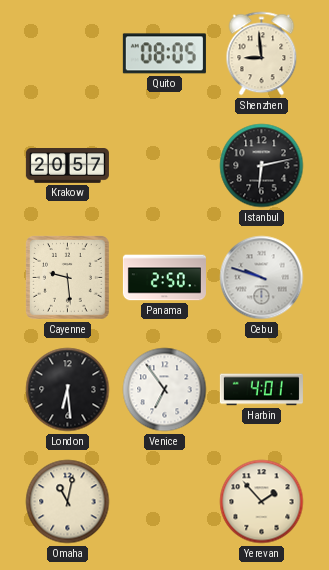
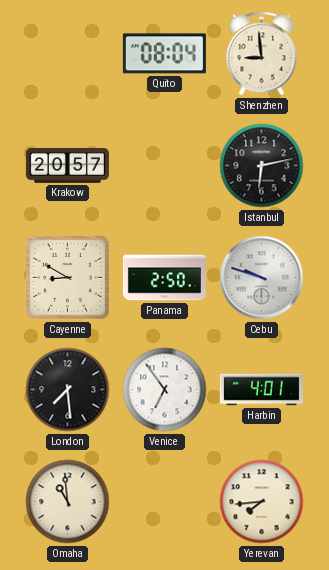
Quito: 08:05 -> 08:04 (164, 54)
Cayenne: 9:29 -> 8:50 (68, 278)
London: 6:29 -> 7:29 (68, 390)
Omaha: 11:02 -> 10:59 (68, 502)
Yerevan: 1:53 -> 7:44 (262, 502)
